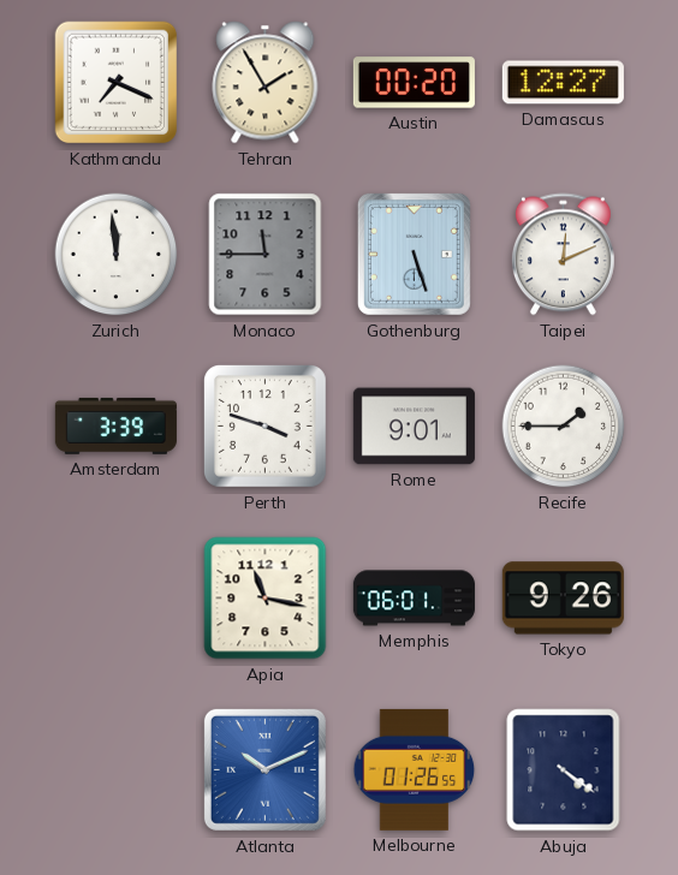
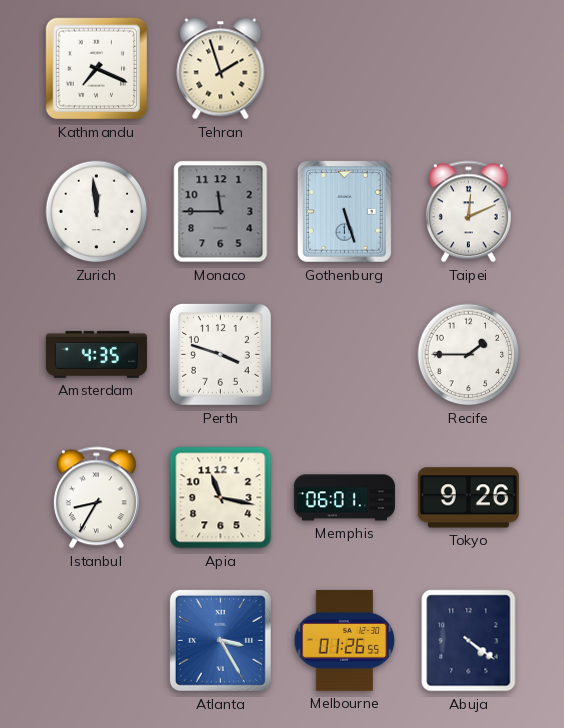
Tehran: 1:55 -> 1:57 (221, 69)
Austin: 00:20 -> none (414, 83)
Damascus: 12:27 -> none (563, 83)
Amsterdam: 3:39 -> 4:35 (96, 354)
Rome: 9:01 -> none (414, 427)
Istanbul: none -> 8:35 (96, 498)
Atlanta: 10:11 -> 3:25 (220, 640)
